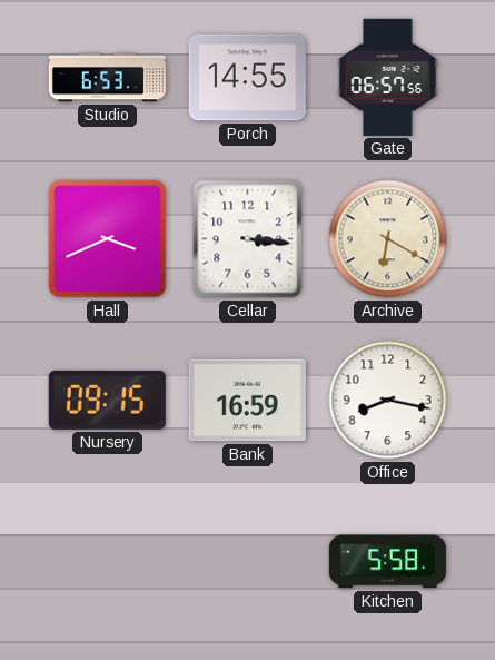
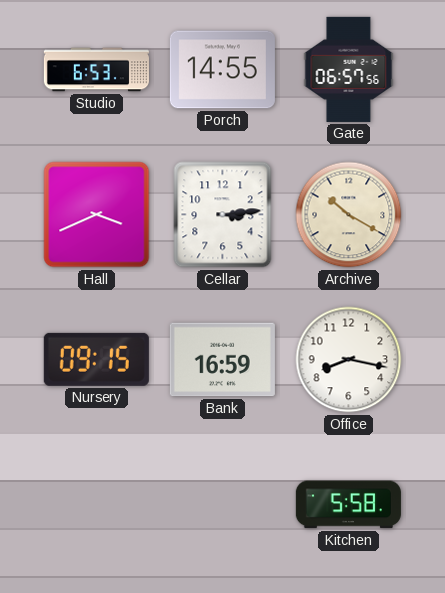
Cellar: 3:16 -> 3:14 (223, 215)
Archive: 6:20 -> 10:20 (349, 215)
